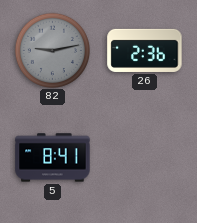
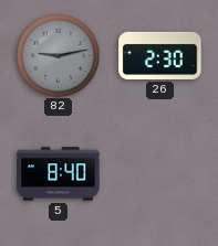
26: 2:36 -> 2:30 (160, 55)
5: 8:41 -> 8:40 (59, 174)
